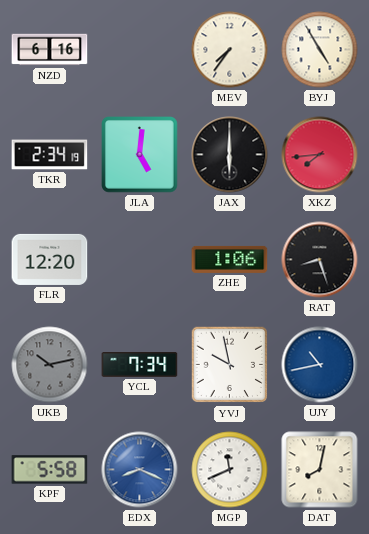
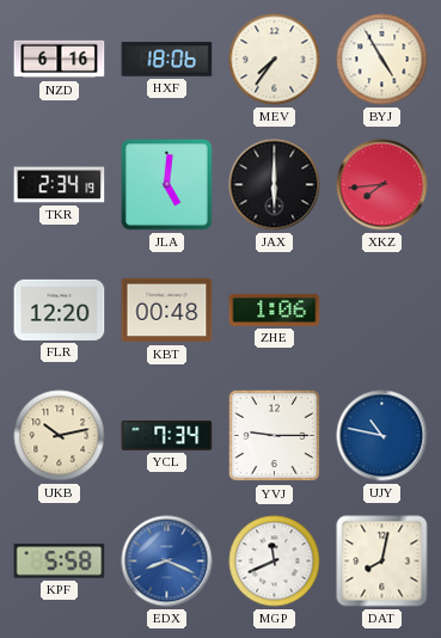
HXF: none -> 18:06 (167, 60)
KBT: none -> 00:48 (167, 311)
RAT: 8:27 -> none (320, 260)
UKB dial: grey -> cream (60, 436)
YVJ: 9:58 -> 9:15 (275, 436)
UJY: 10:43 -> 10:47 (382, 436)
